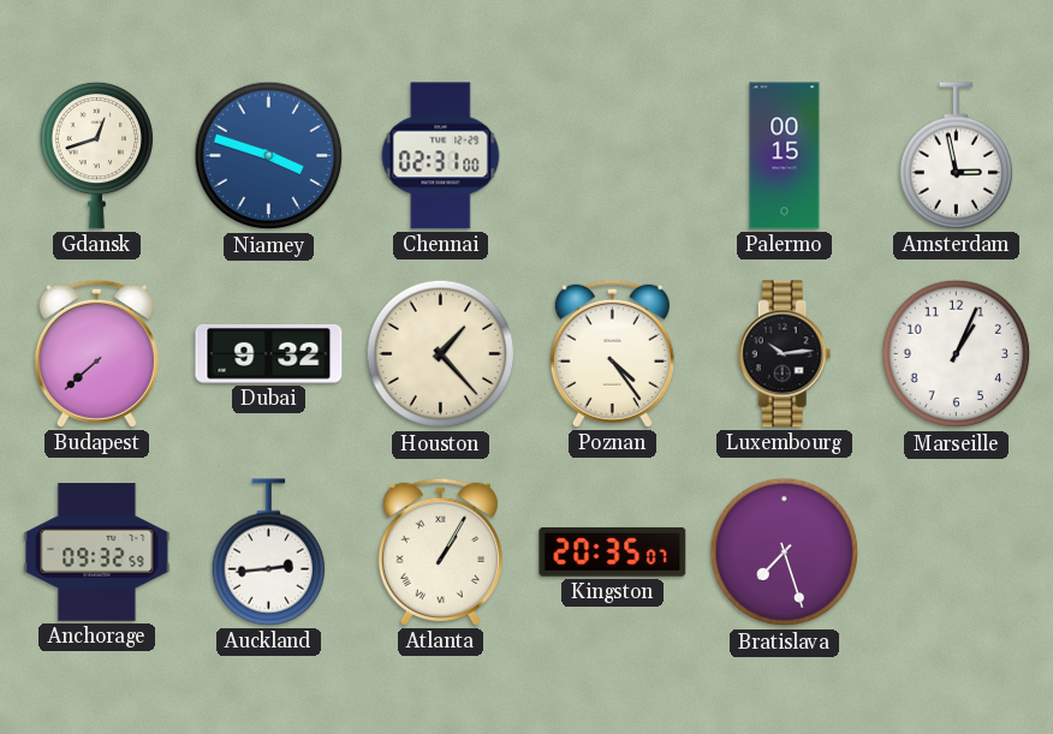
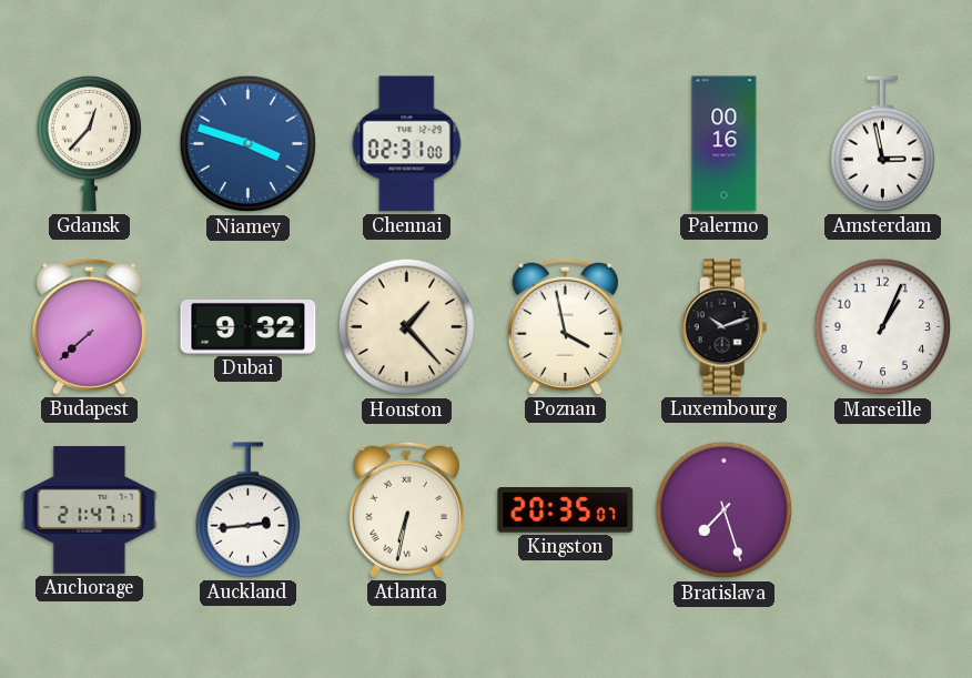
Gdansk: 12:42 -> 12:37 (90, 143)
Palermo: 00:15 -> 00:16 (725, 144)
Poznan: 4:24 -> 3:58 (565, 326)
Luxembourg: 10:14 -> 10:12 (725, 327)
Anchorage: 09:32 -> 21:47 (90, 510)
Atlanta: 1:05 -> 6:32 (406, 509)
